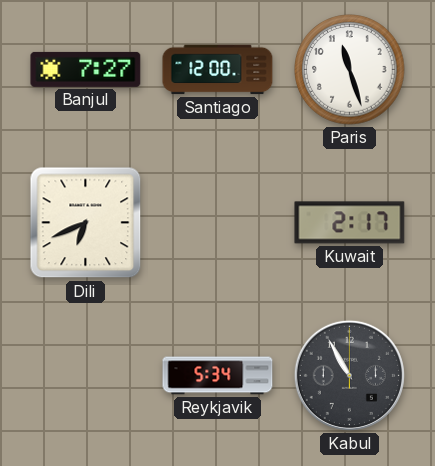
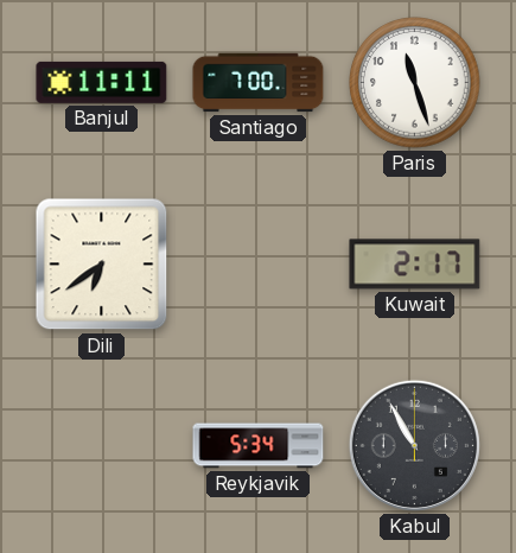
Banjul: 7:27 -> 11:11 (102, 82)
Santiago: 12:00 -> 7:00 (259, 83)
Dili: 6:41 -> 6:39 (102, 265)
